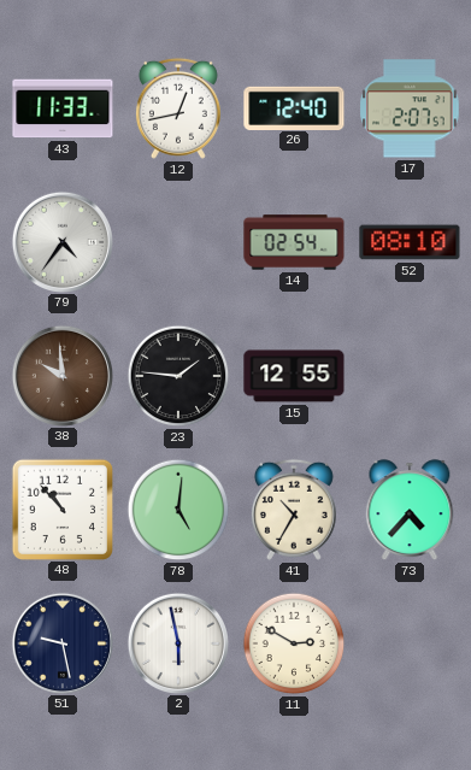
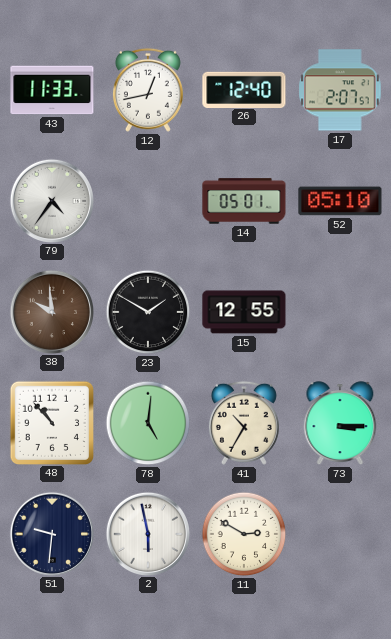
14: 02:54 -> 05:01 (244, 201)
52: 08:10 -> 05:10 (340, 201)
23: 1:46 -> 1:50 (148, 312)
73: 4:37 -> 3:15 (340, 424)
51: 9:28 -> 9:31 (51, 533)
